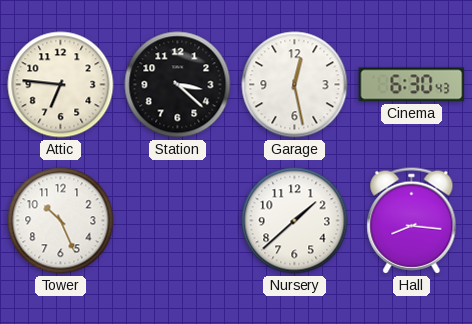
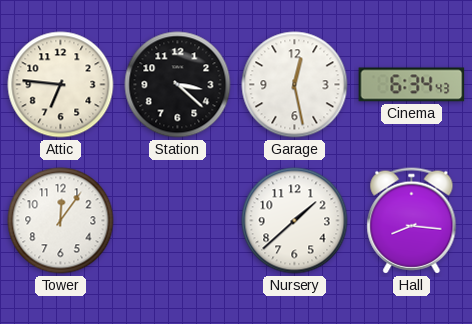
Cinema: 6:30 -> 6:34 (412, 85)
Tower: 10:26 -> 12:06 (61, 221)
